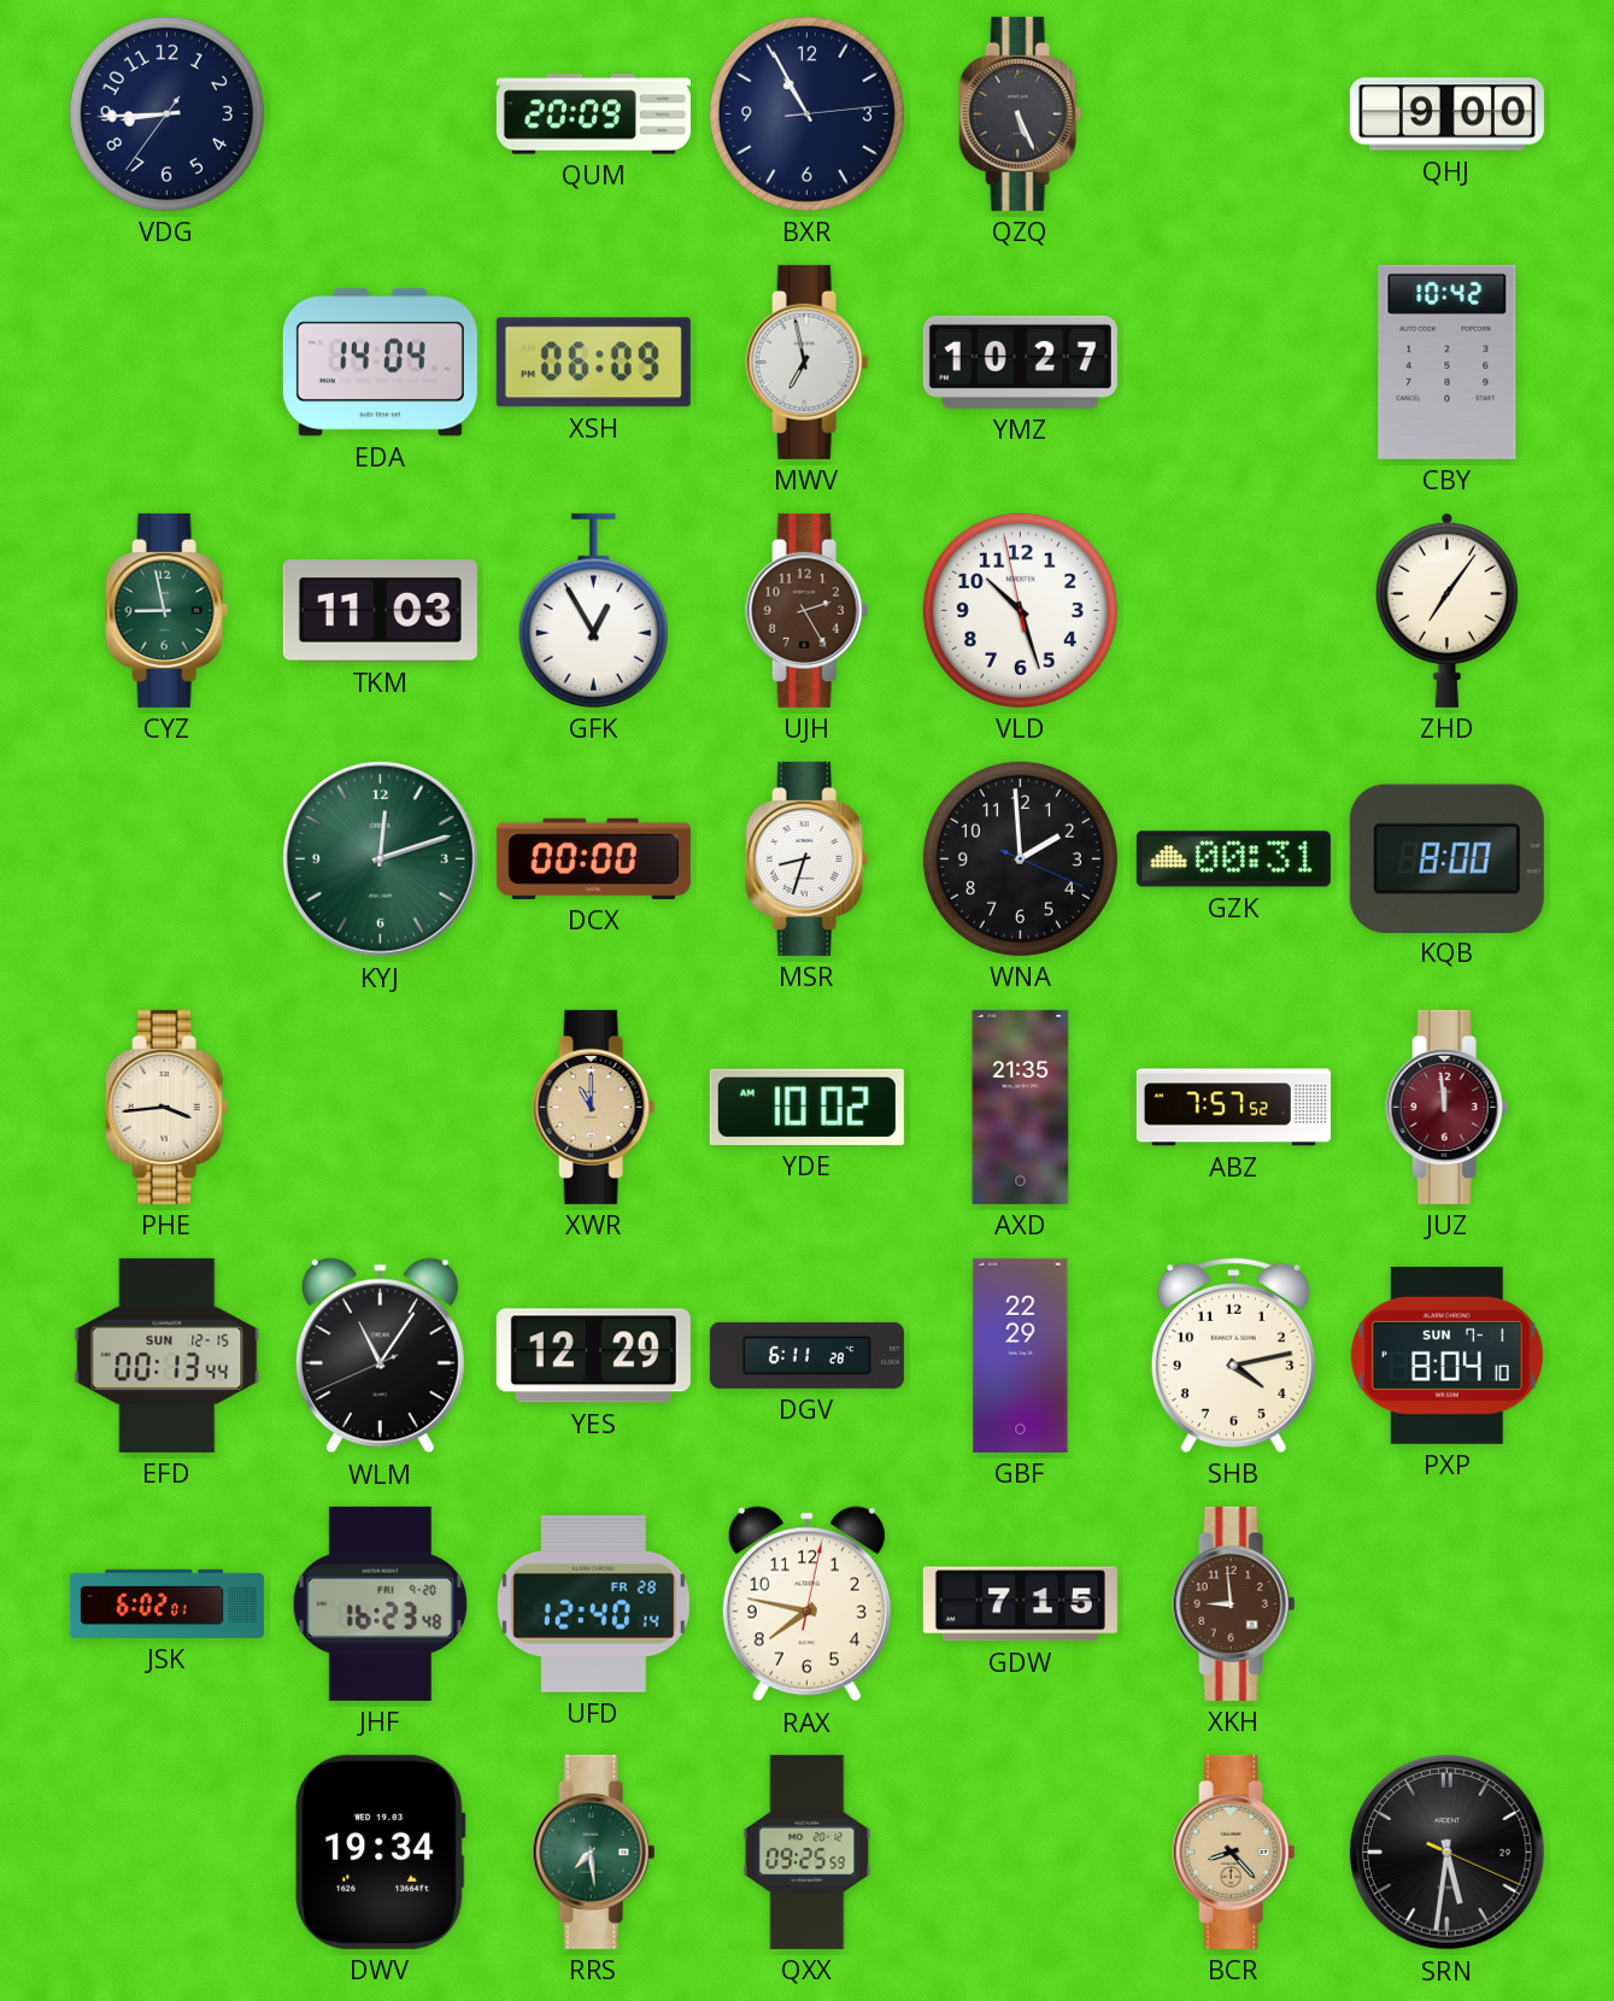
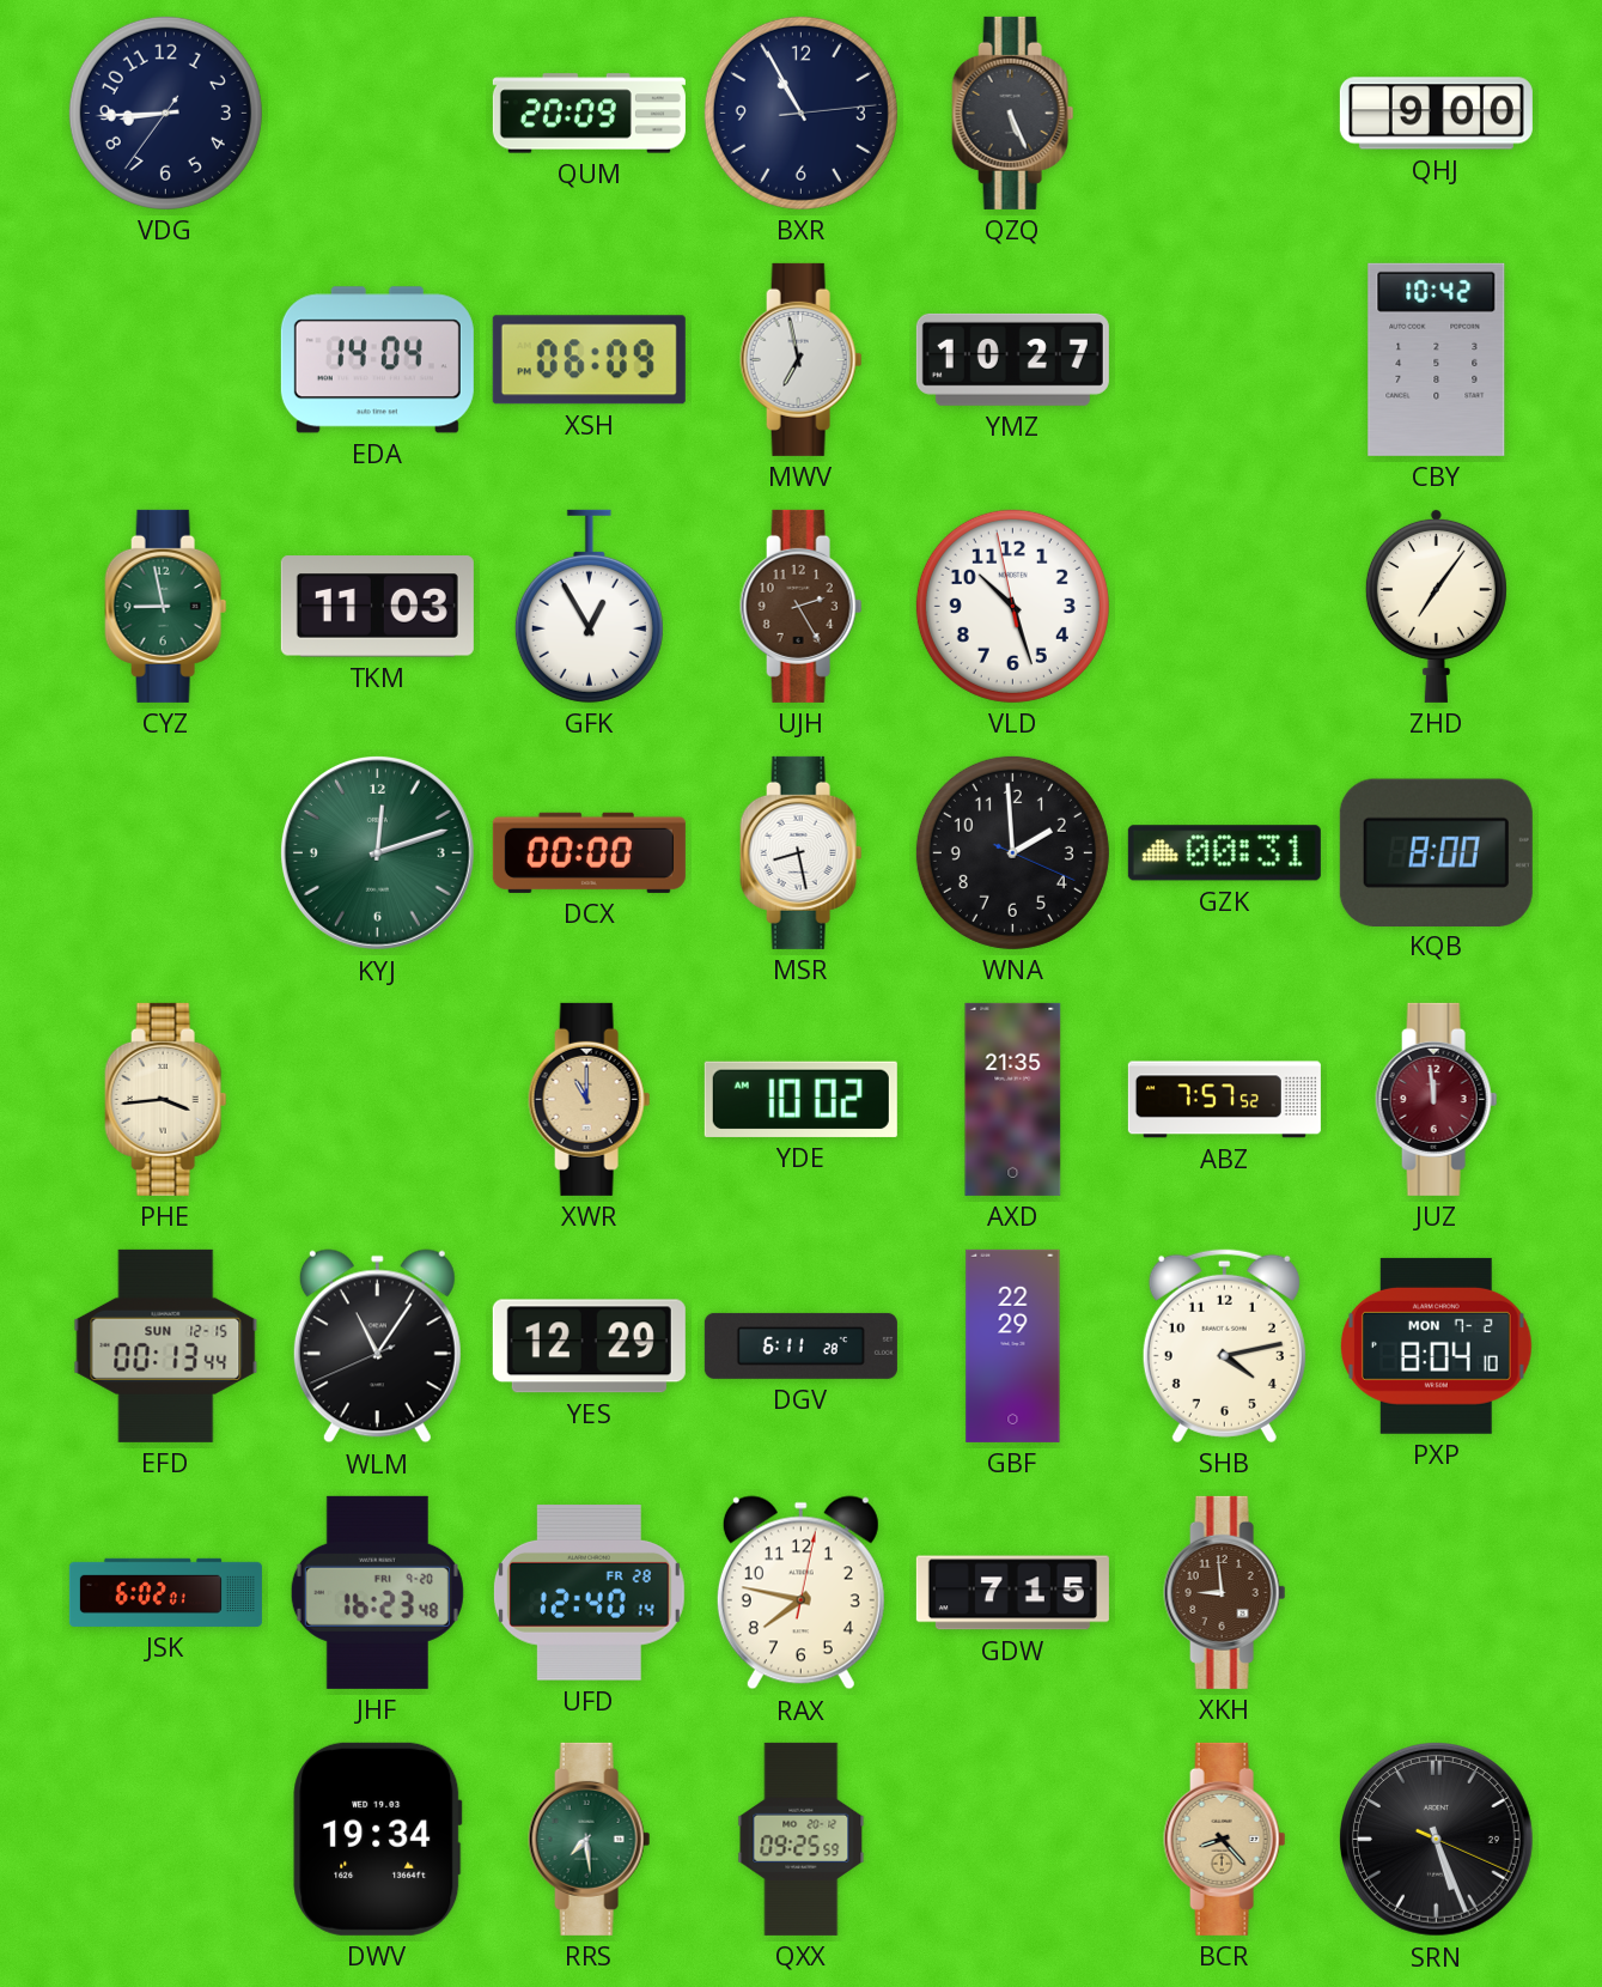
MSR: 8:33 -> 8:28 (802, 852)
PXP date: SUN 7-1 -> MON 7-2 (1436, 1345)
SRN: 5:31 -> 5:26 (1437, 1840)
